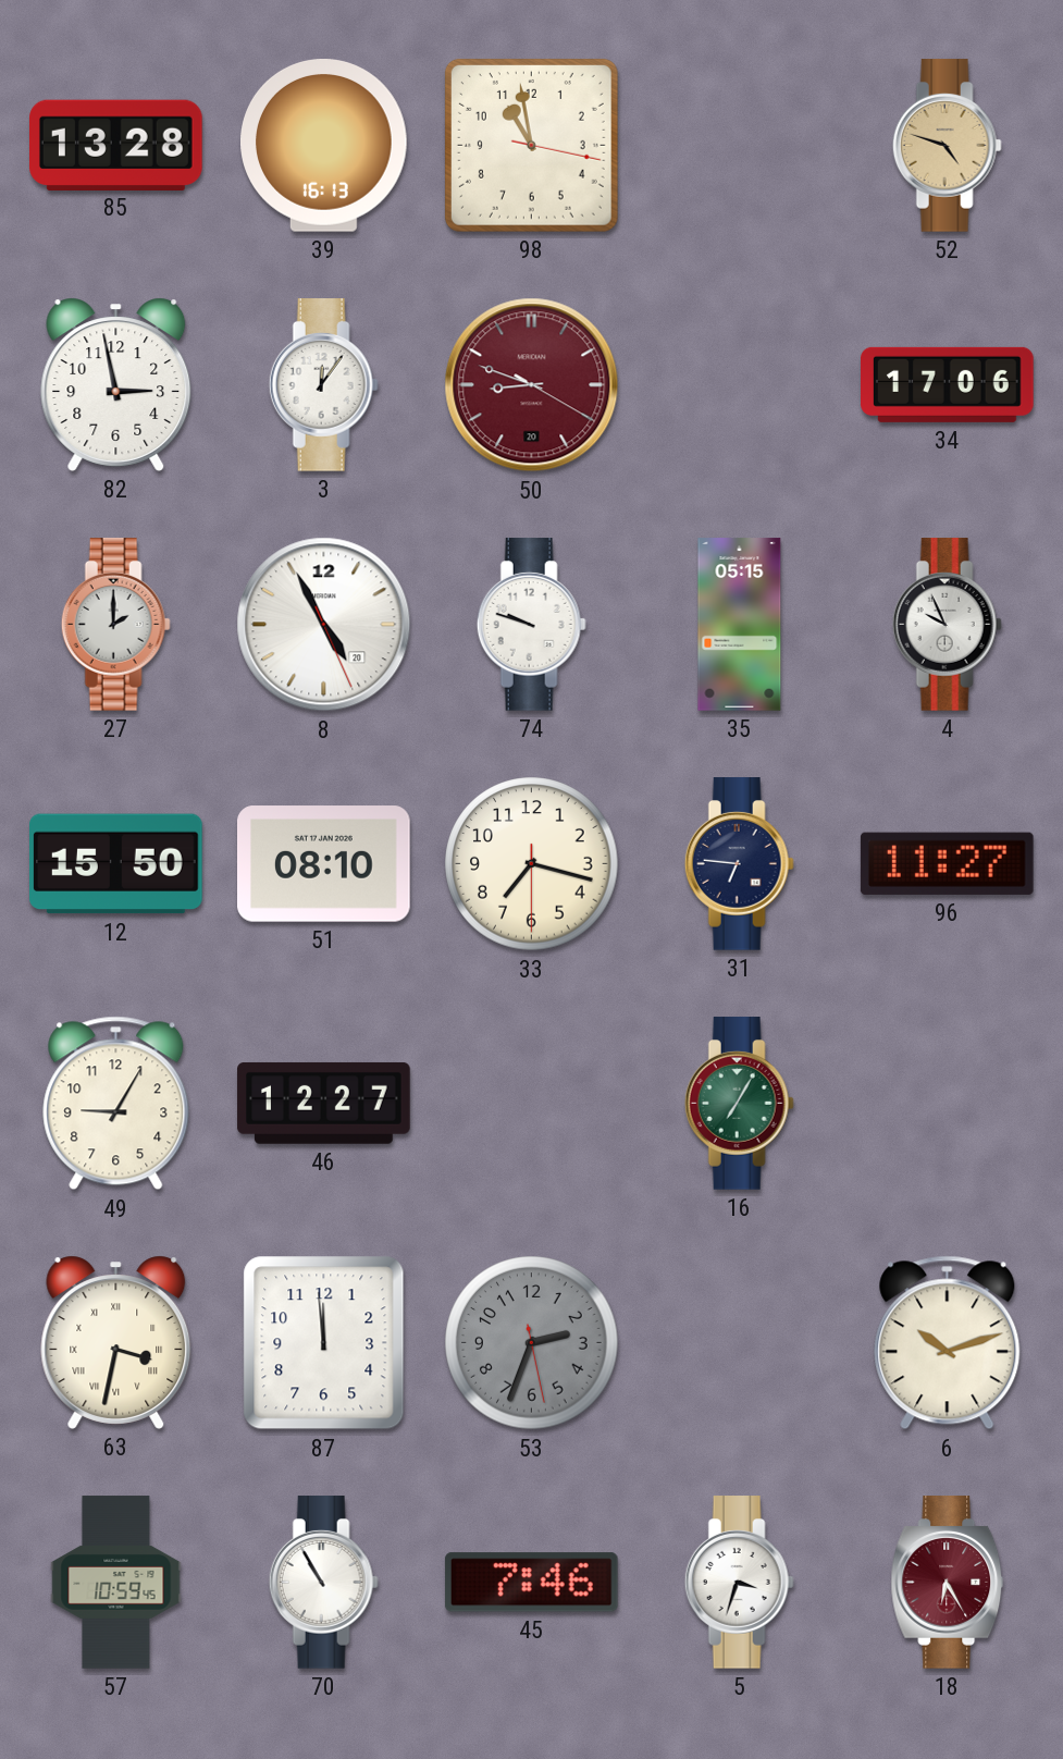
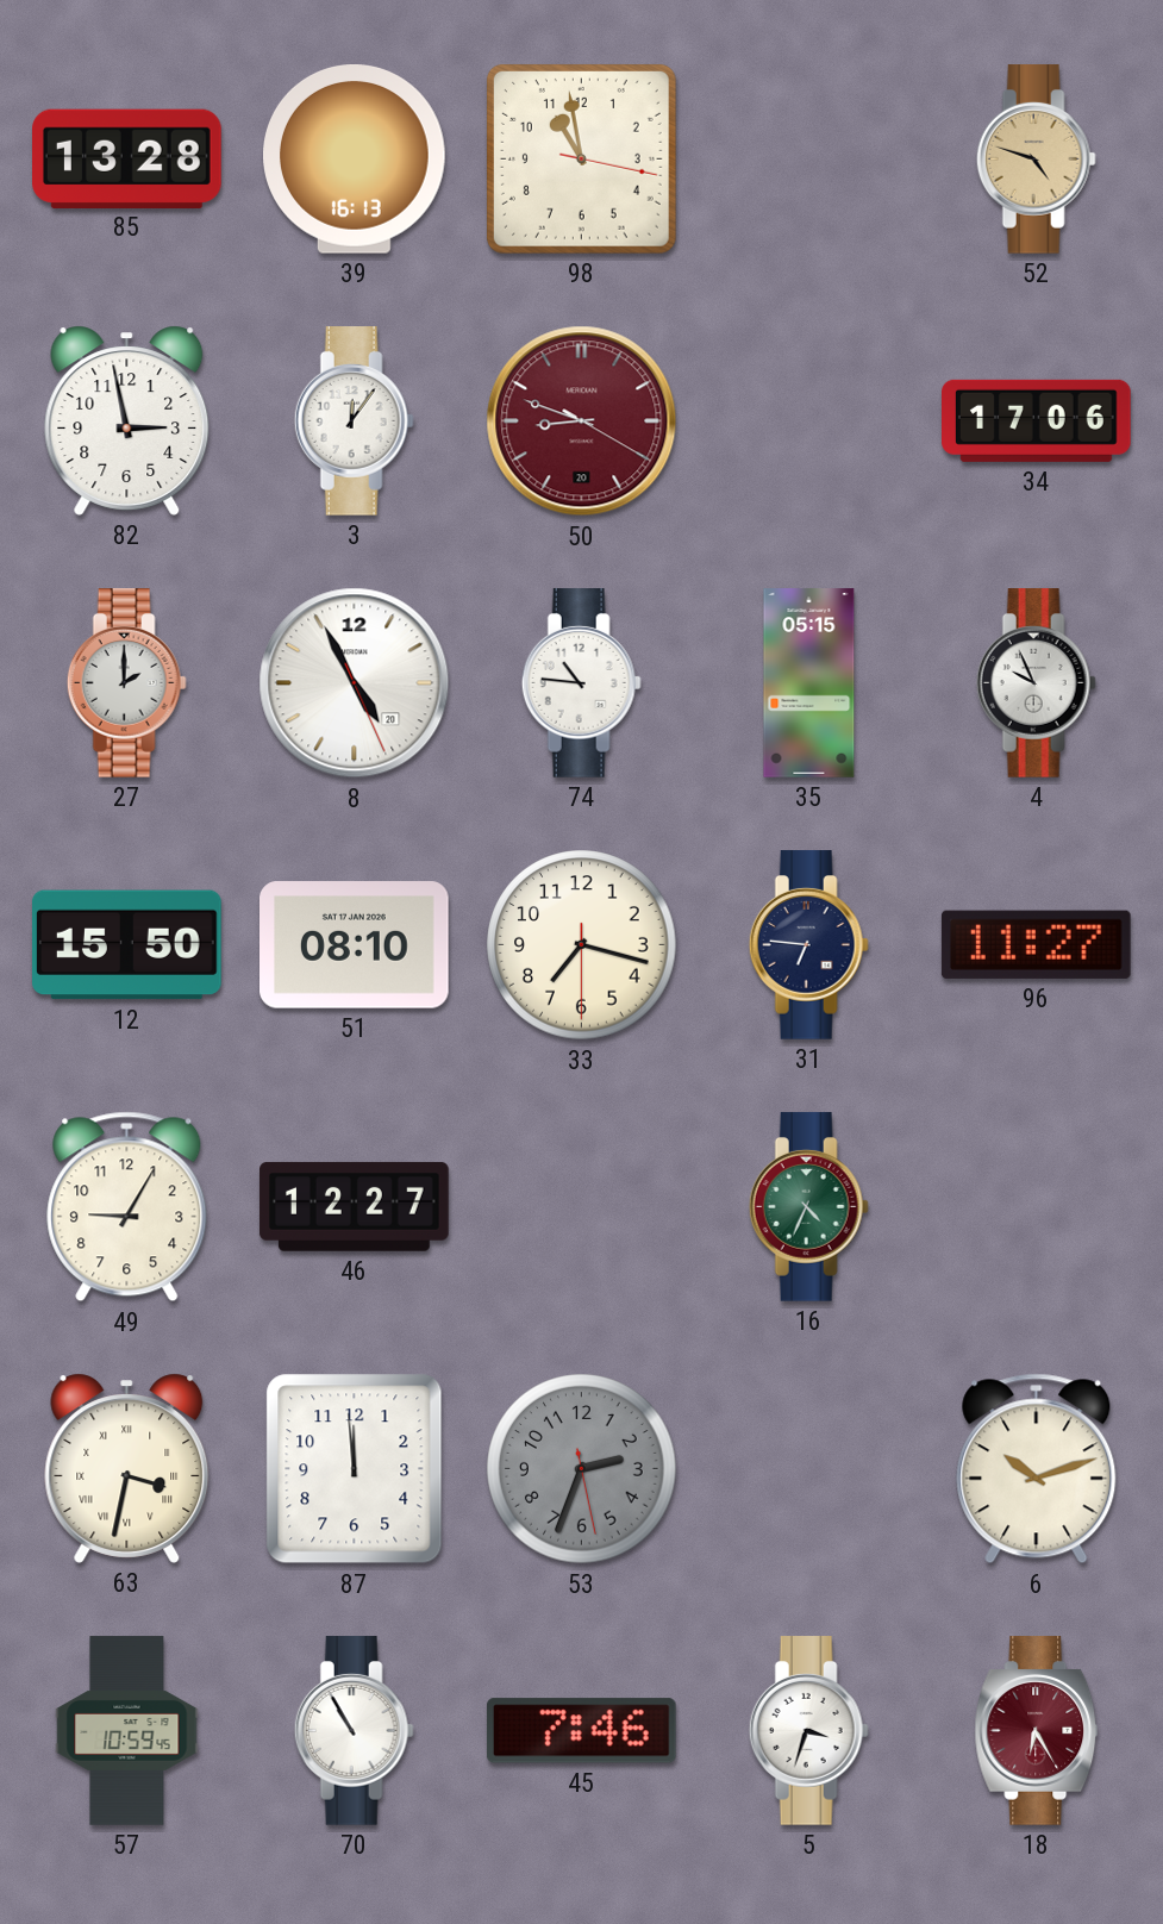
74: 9:48 -> 10:46 (581, 683)
16: 7:05 -> 4:34 (808, 1207)
